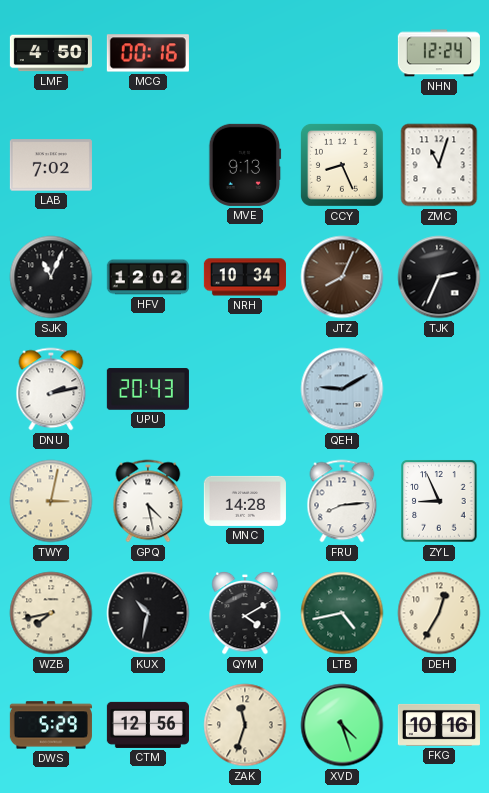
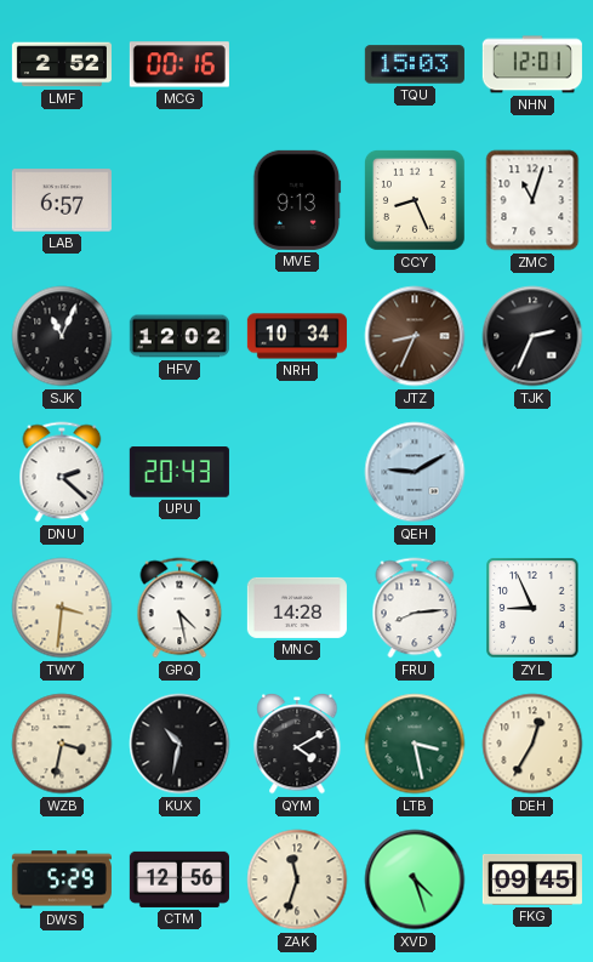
LMF: 4:50 -> 2:52 (62, 64)
TQU: none -> 15:03 (415, 64)
NHN: 12:24 -> 12:01 (532, 64)
LAB: 7:02 -> 6:57 (62, 200)
JTZ: 8:04 -> 8:34 (415, 336)
DNU: 2:13 -> 2:22 (62, 472)
TWY: 3:02 -> 3:31 (62, 608)
WZB: 7:43 -> 3:32 (62, 744)
LTB: 4:43 -> 3:28 (415, 744)
FKG: 10:16 -> 09:45 (532, 880)
